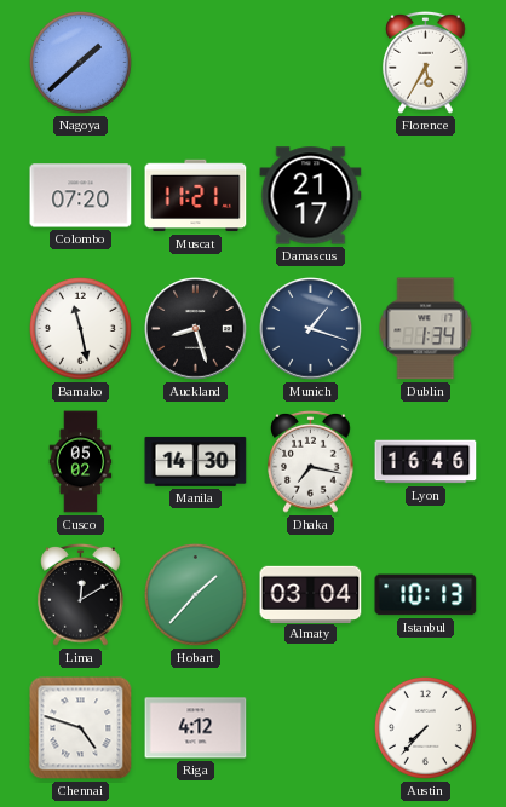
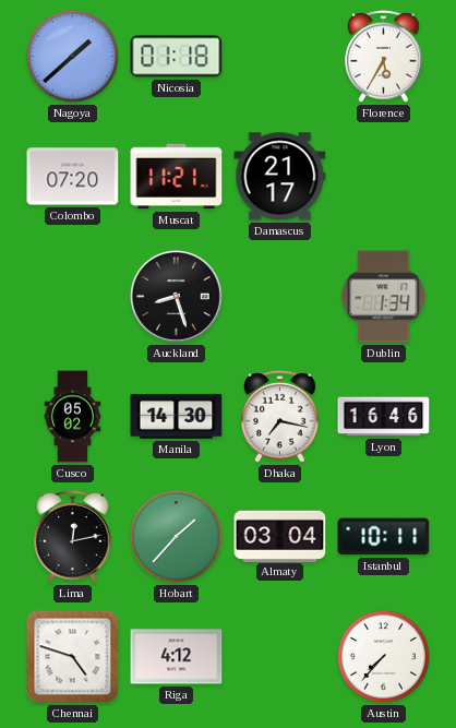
Nicosia: none -> 01:18 (177, 57)
Bamako: 11:28 -> none (80, 328)
Munich: 1:18 -> none (311, 329)
Lima: 12:10 -> 12:13 (73, 536)
Istanbul: 10:13 -> 10:11 (384, 537)
